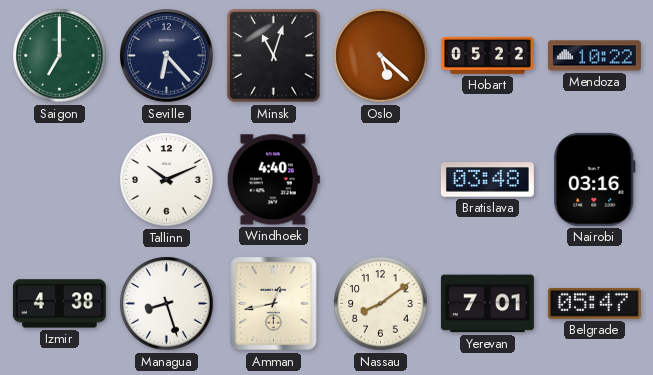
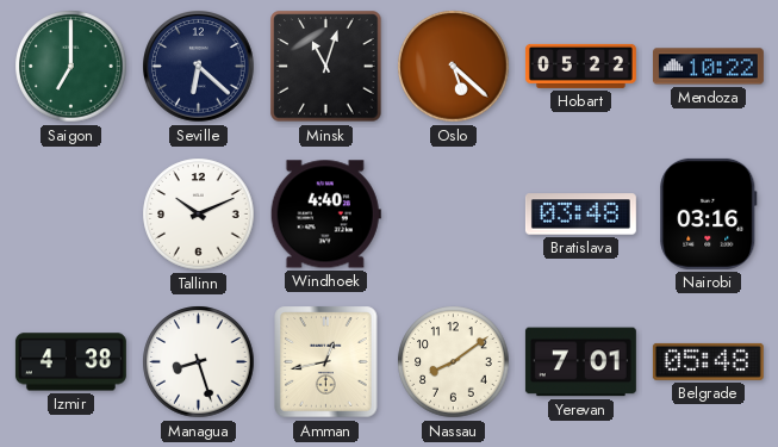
Seville: 6:23 -> 6:22 (199, 67)
Belgrade: 05:47 -> 05:48 (708, 361)
